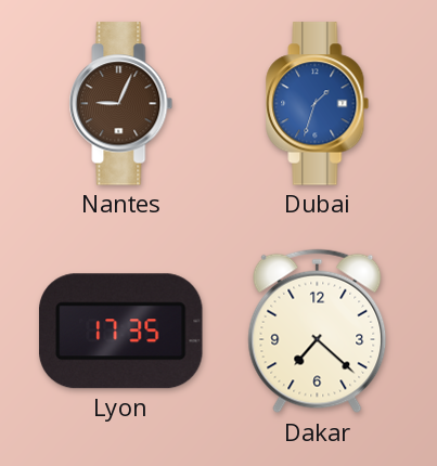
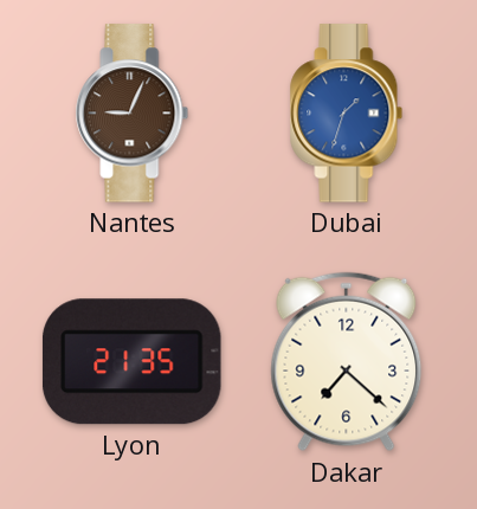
Lyon: 17:35 -> 21:35 (131, 362)
